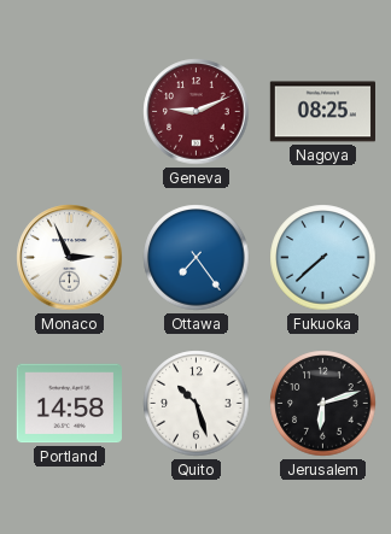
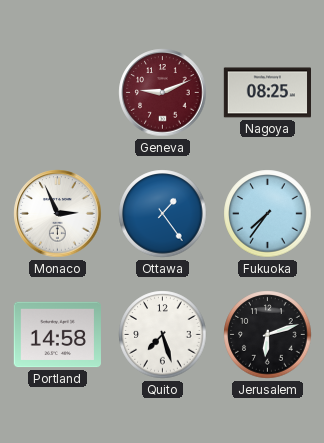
Ottawa: 7:24 -> 1:24 (163, 214)
Fukuoka: 7:38 -> 7:36 (268, 214)
Quito: 10:27 -> 7:27 (163, 335)
